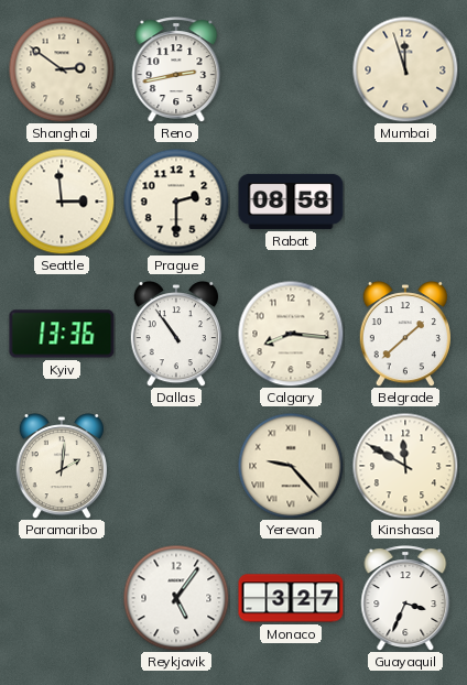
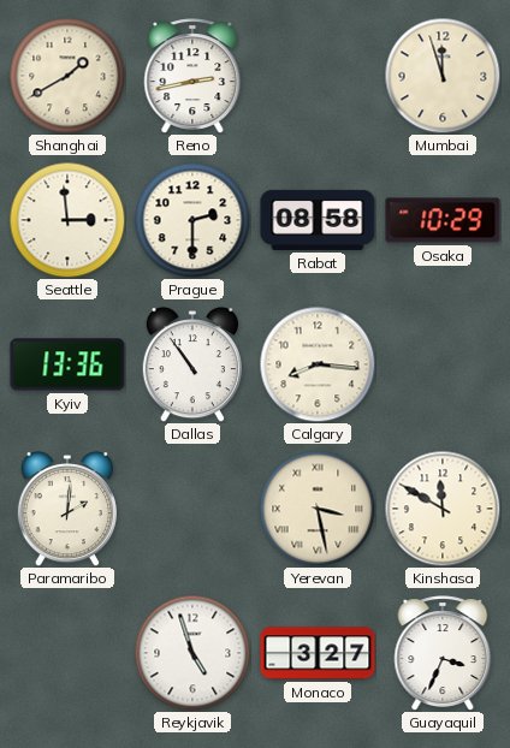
Shanghai: 2:51 -> 1:40 (67, 76)
Osaka: none -> 10:29 (443, 220)
Belgrade: 1:38 -> none (405, 335)
Yerevan: 9:23 -> 3:28 (318, 509)
Reykjavik: 5:06 -> 4:57 (192, 653)
